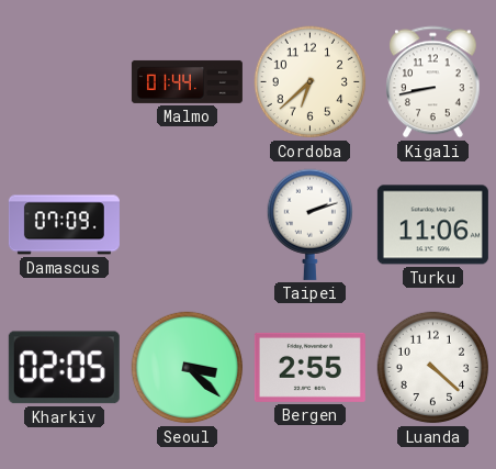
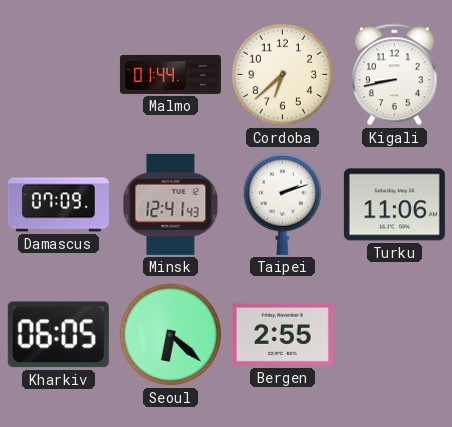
Minsk: none -> 12:41 (171, 204)
Kharkiv: 02:05 -> 06:05 (58, 335)
Seoul: 3:22 -> 6:22 (171, 335)
Luanda: 4:22 -> none (433, 368)
